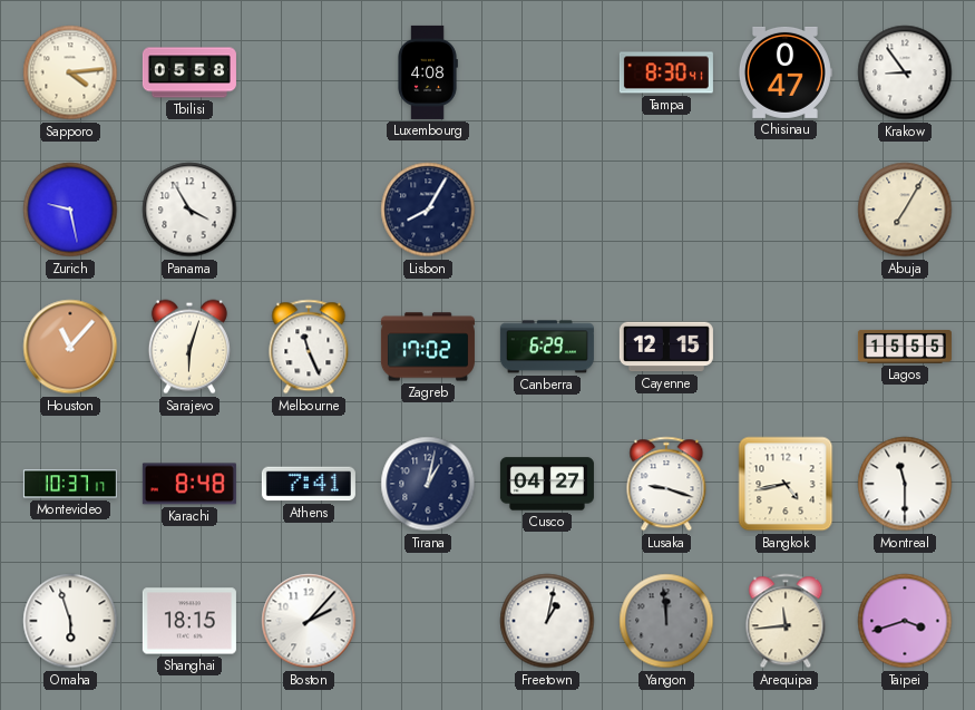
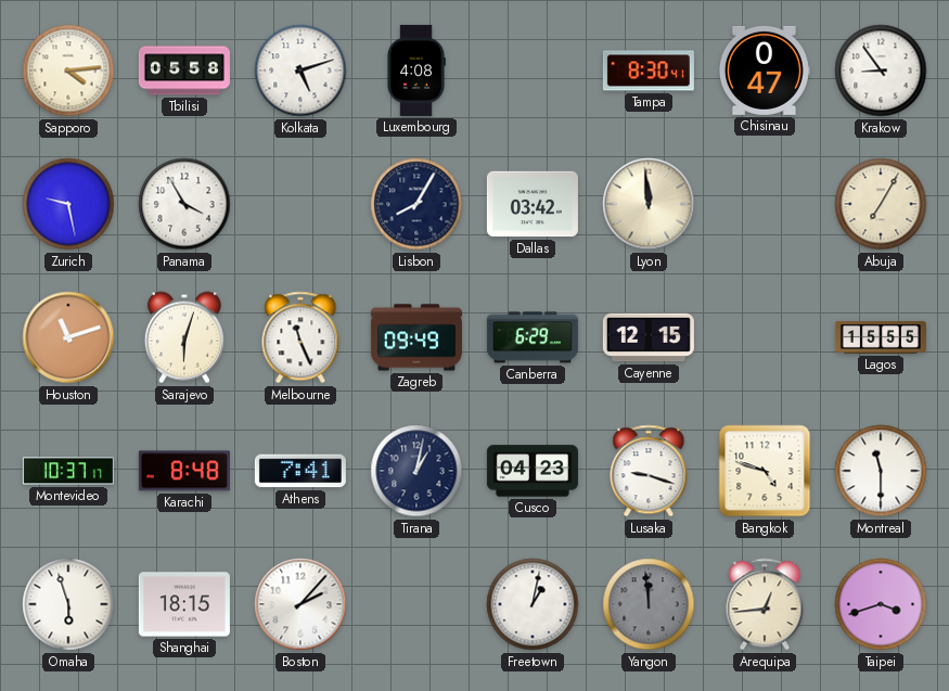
Kolkata: none -> 5:12 (300, 71)
Dallas: none -> 03:42 (533, 204)
Lyon: none -> 11:59 (649, 204)
Houston: 11:07 -> 11:12 (68, 337)
Zagreb: 17:02 -> 09:49 (416, 337)
Cusco: 04:27 -> 04:23 (533, 471)
Bangkok: 4:43 -> 4:48 (765, 471)
Arequipa: 11:44 -> 12:44 (765, 604)
